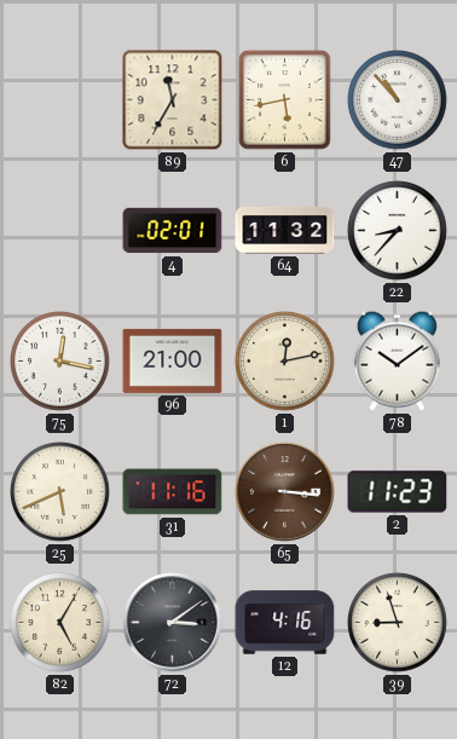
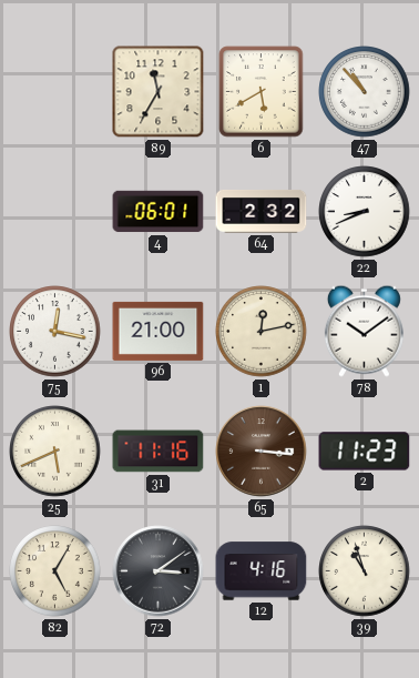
6: 5:43 -> 5:40 (262, 92)
4: 02:01 -> 06:01 (159, 212)
64: 11:32 -> 2:32 (262, 211)
22: 8:37 -> 8:41 (365, 212)
39: 8:57 -> 10:57 (365, 571)
